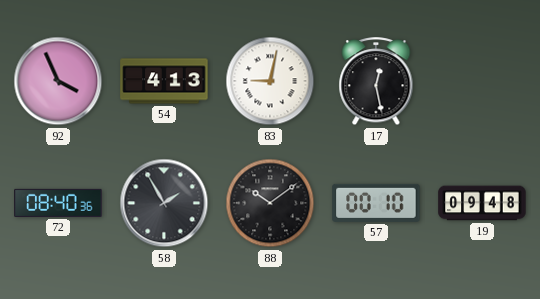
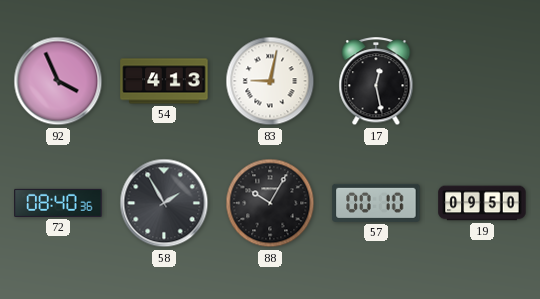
88: 10:09 -> 10:05 (270, 203)
19: 09:48 -> 09:50 (482, 203)
